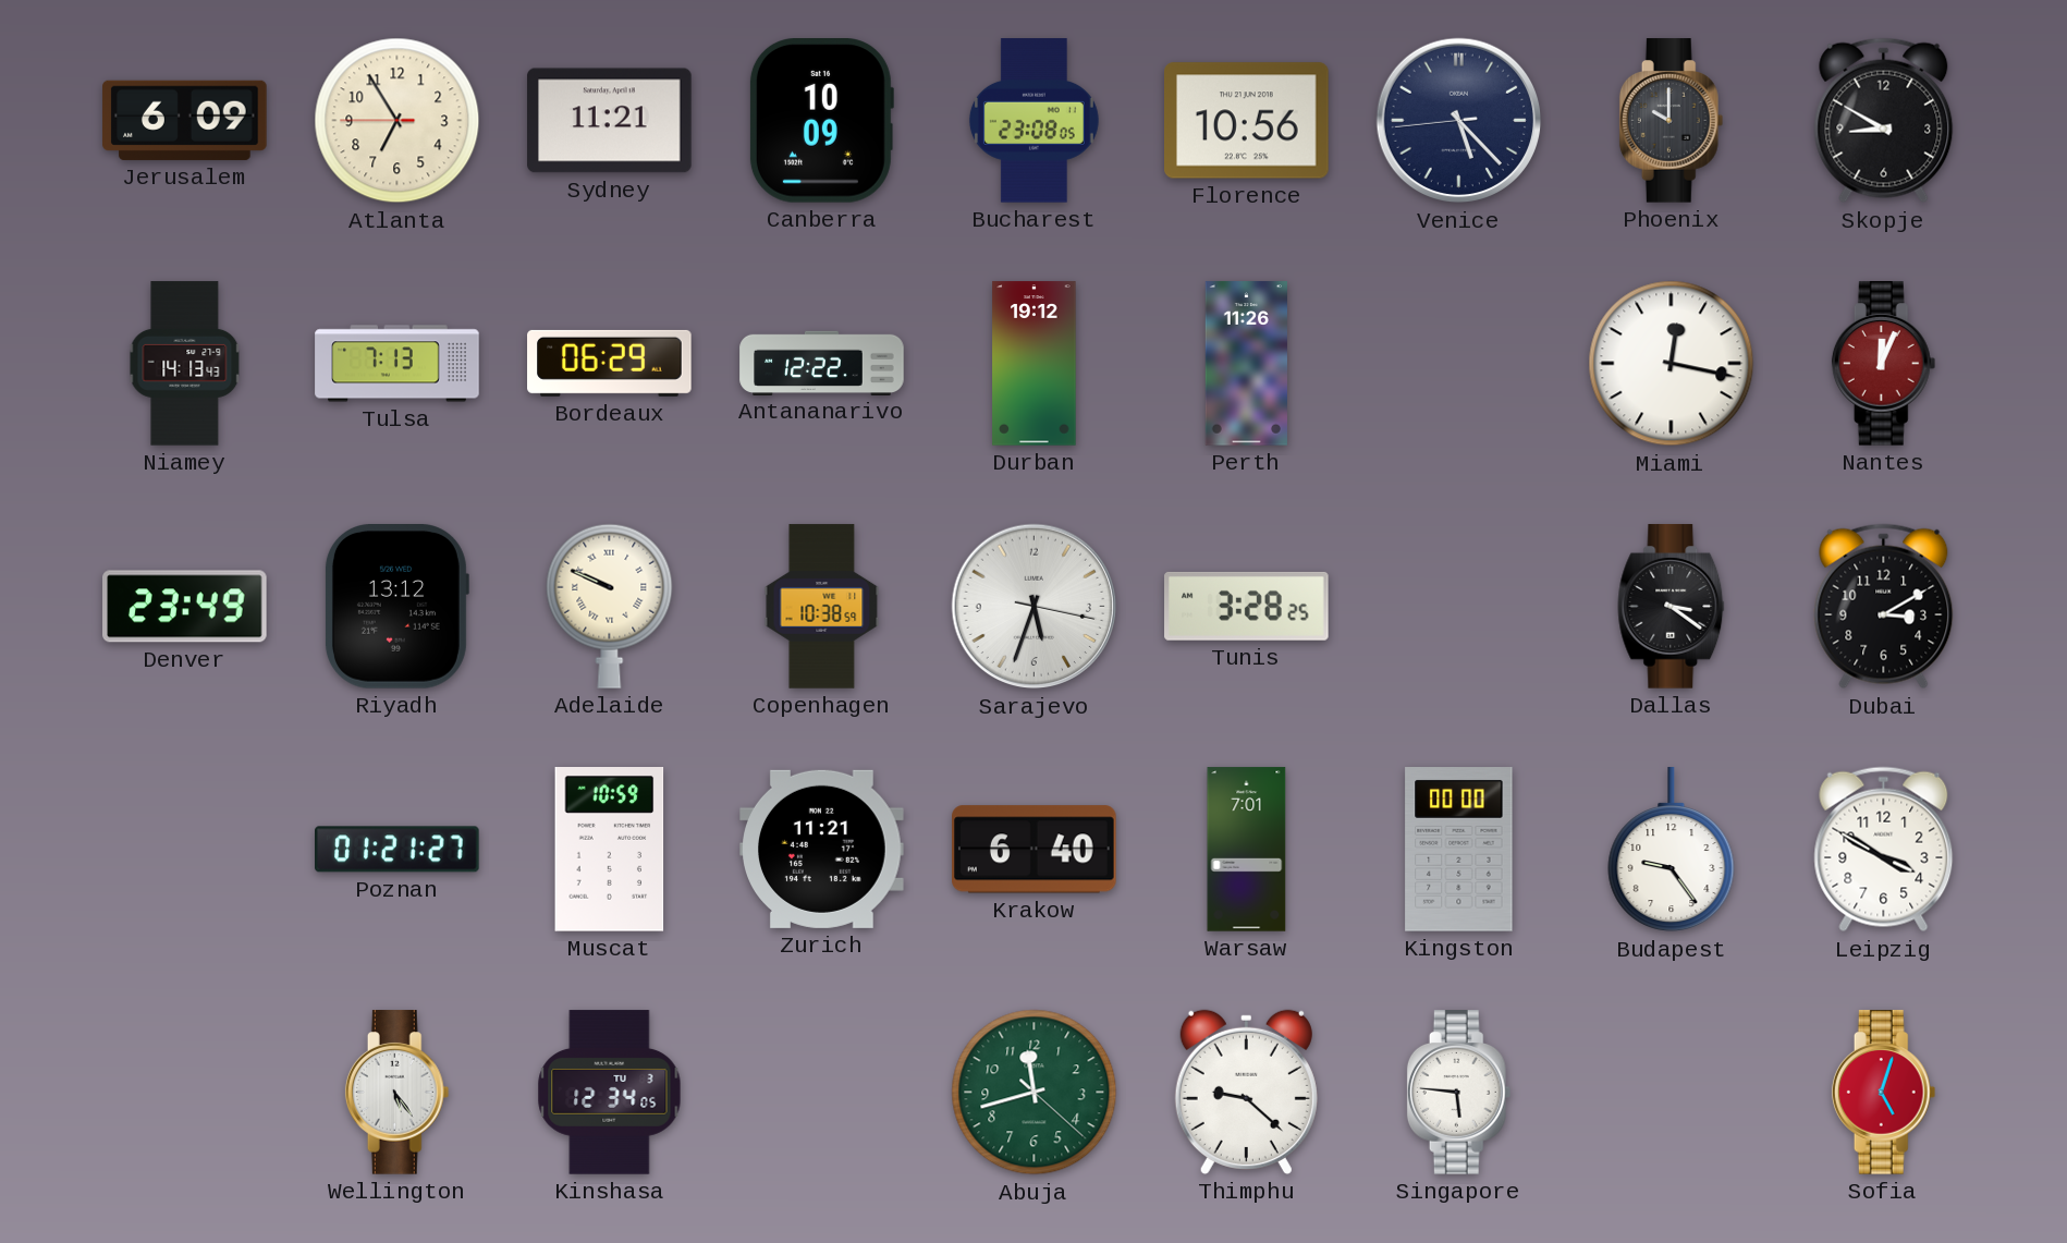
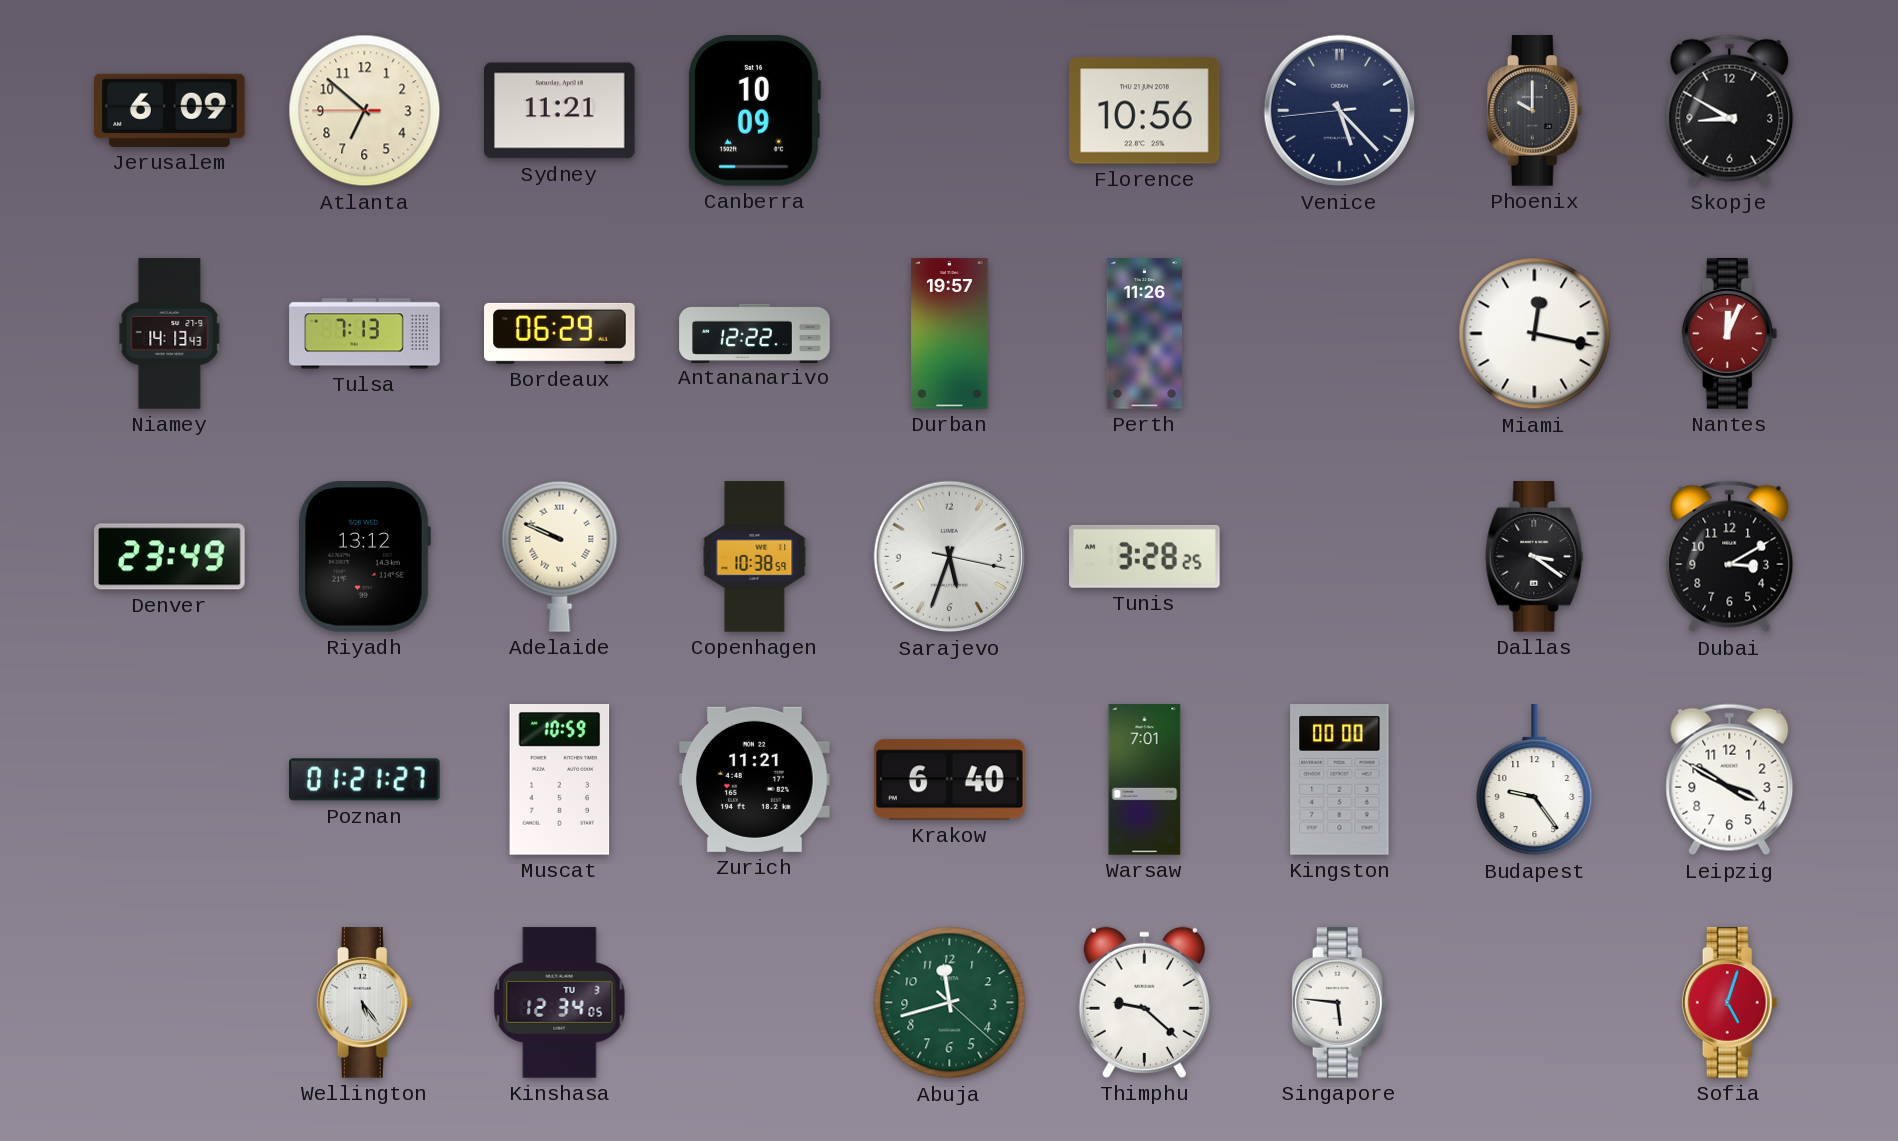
Atlanta: 6:54 -> 6:51 (365, 111)
Bucharest: 23:08 -> none (1033, 121)
Durban: 19:12 -> 19:57 (950, 334)
